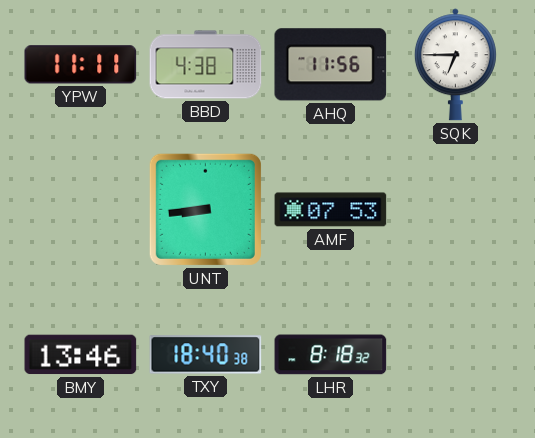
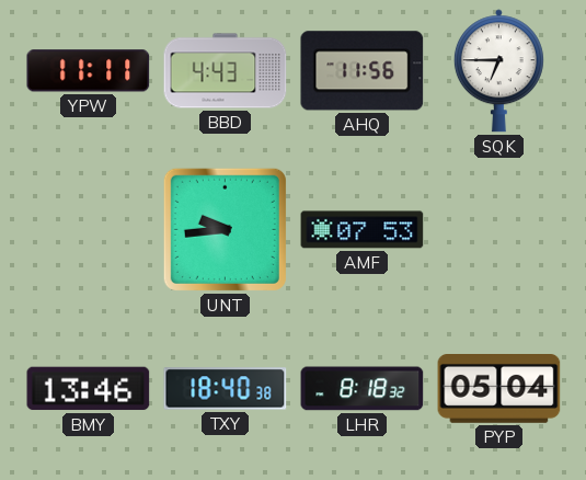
BBD: 4:38 -> 4:43 (226, 71)
UNT: 8:44 -> 9:44 (225, 229)
PYP: none -> 05:04 (499, 389)
